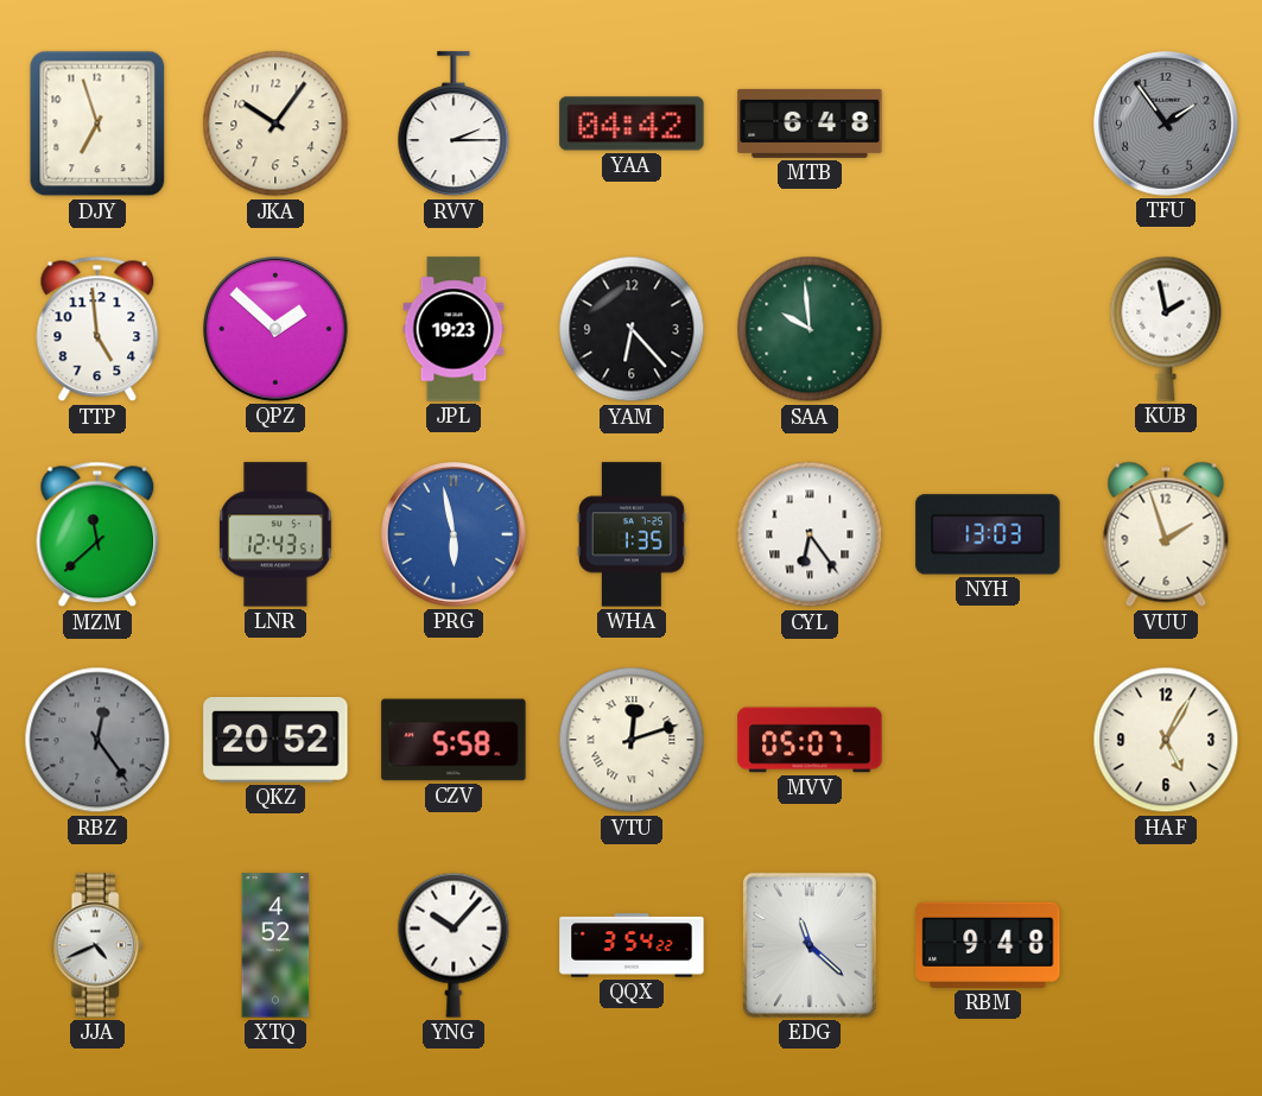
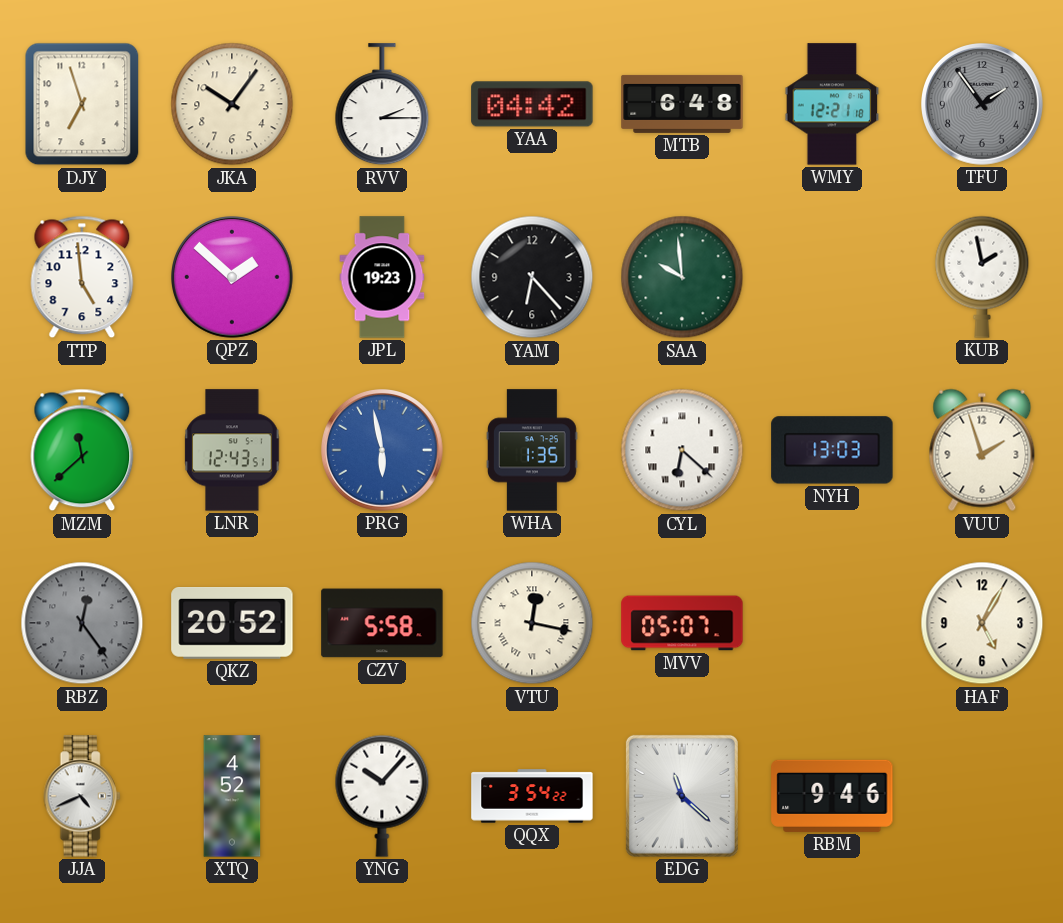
WMY: none -> 12:21 (832, 104)
CYL: 6:24 -> 6:22 (682, 450)
VTU: 12:12 -> 12:17 (532, 623)
RBM: 9:48 -> 9:46 (832, 796)
